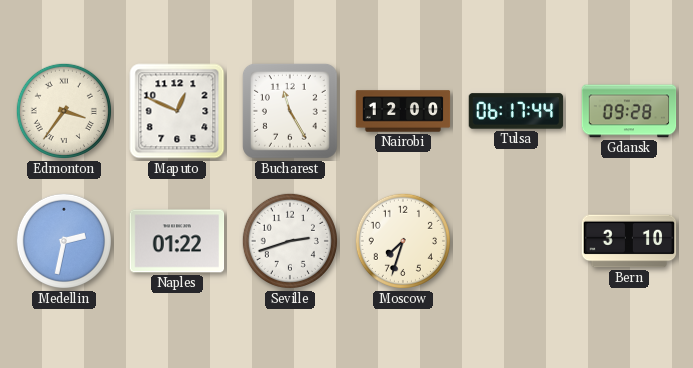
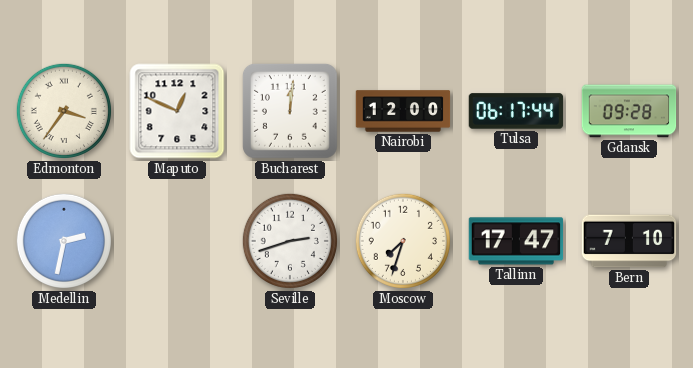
Bucharest: 11:25 -> 12:01 (290, 111)
Naples: 01:22 -> none (177, 241)
Tallinn: none -> 17:47 (516, 241)
Bern: 3:10 -> 7:10 (629, 241)
